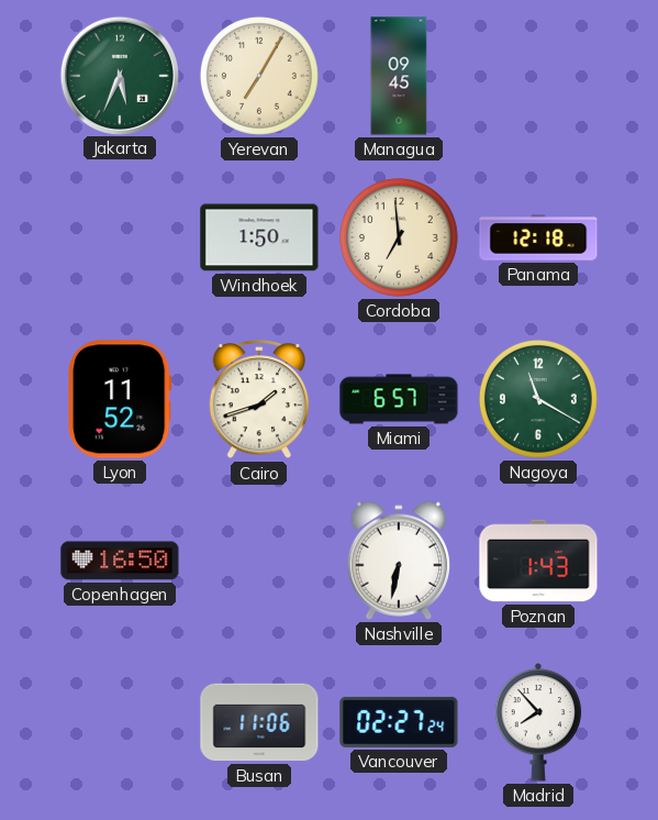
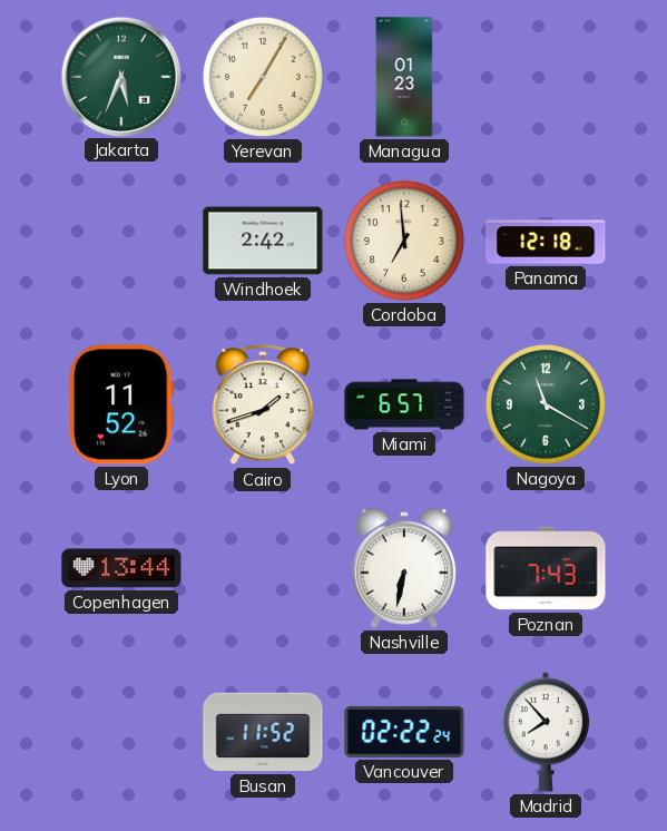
Managua: 09:45 -> 01:23 (404, 77)
Windhoek: 1:50 -> 2:42 (263, 241)
Copenhagen: 16:50 -> 13:44 (121, 568)
Poznan: 1:43 -> 7:43 (546, 568)
Busan: 11:06 -> 11:52 (263, 732)
Vancouver: 02:27 -> 02:22 (404, 732)
